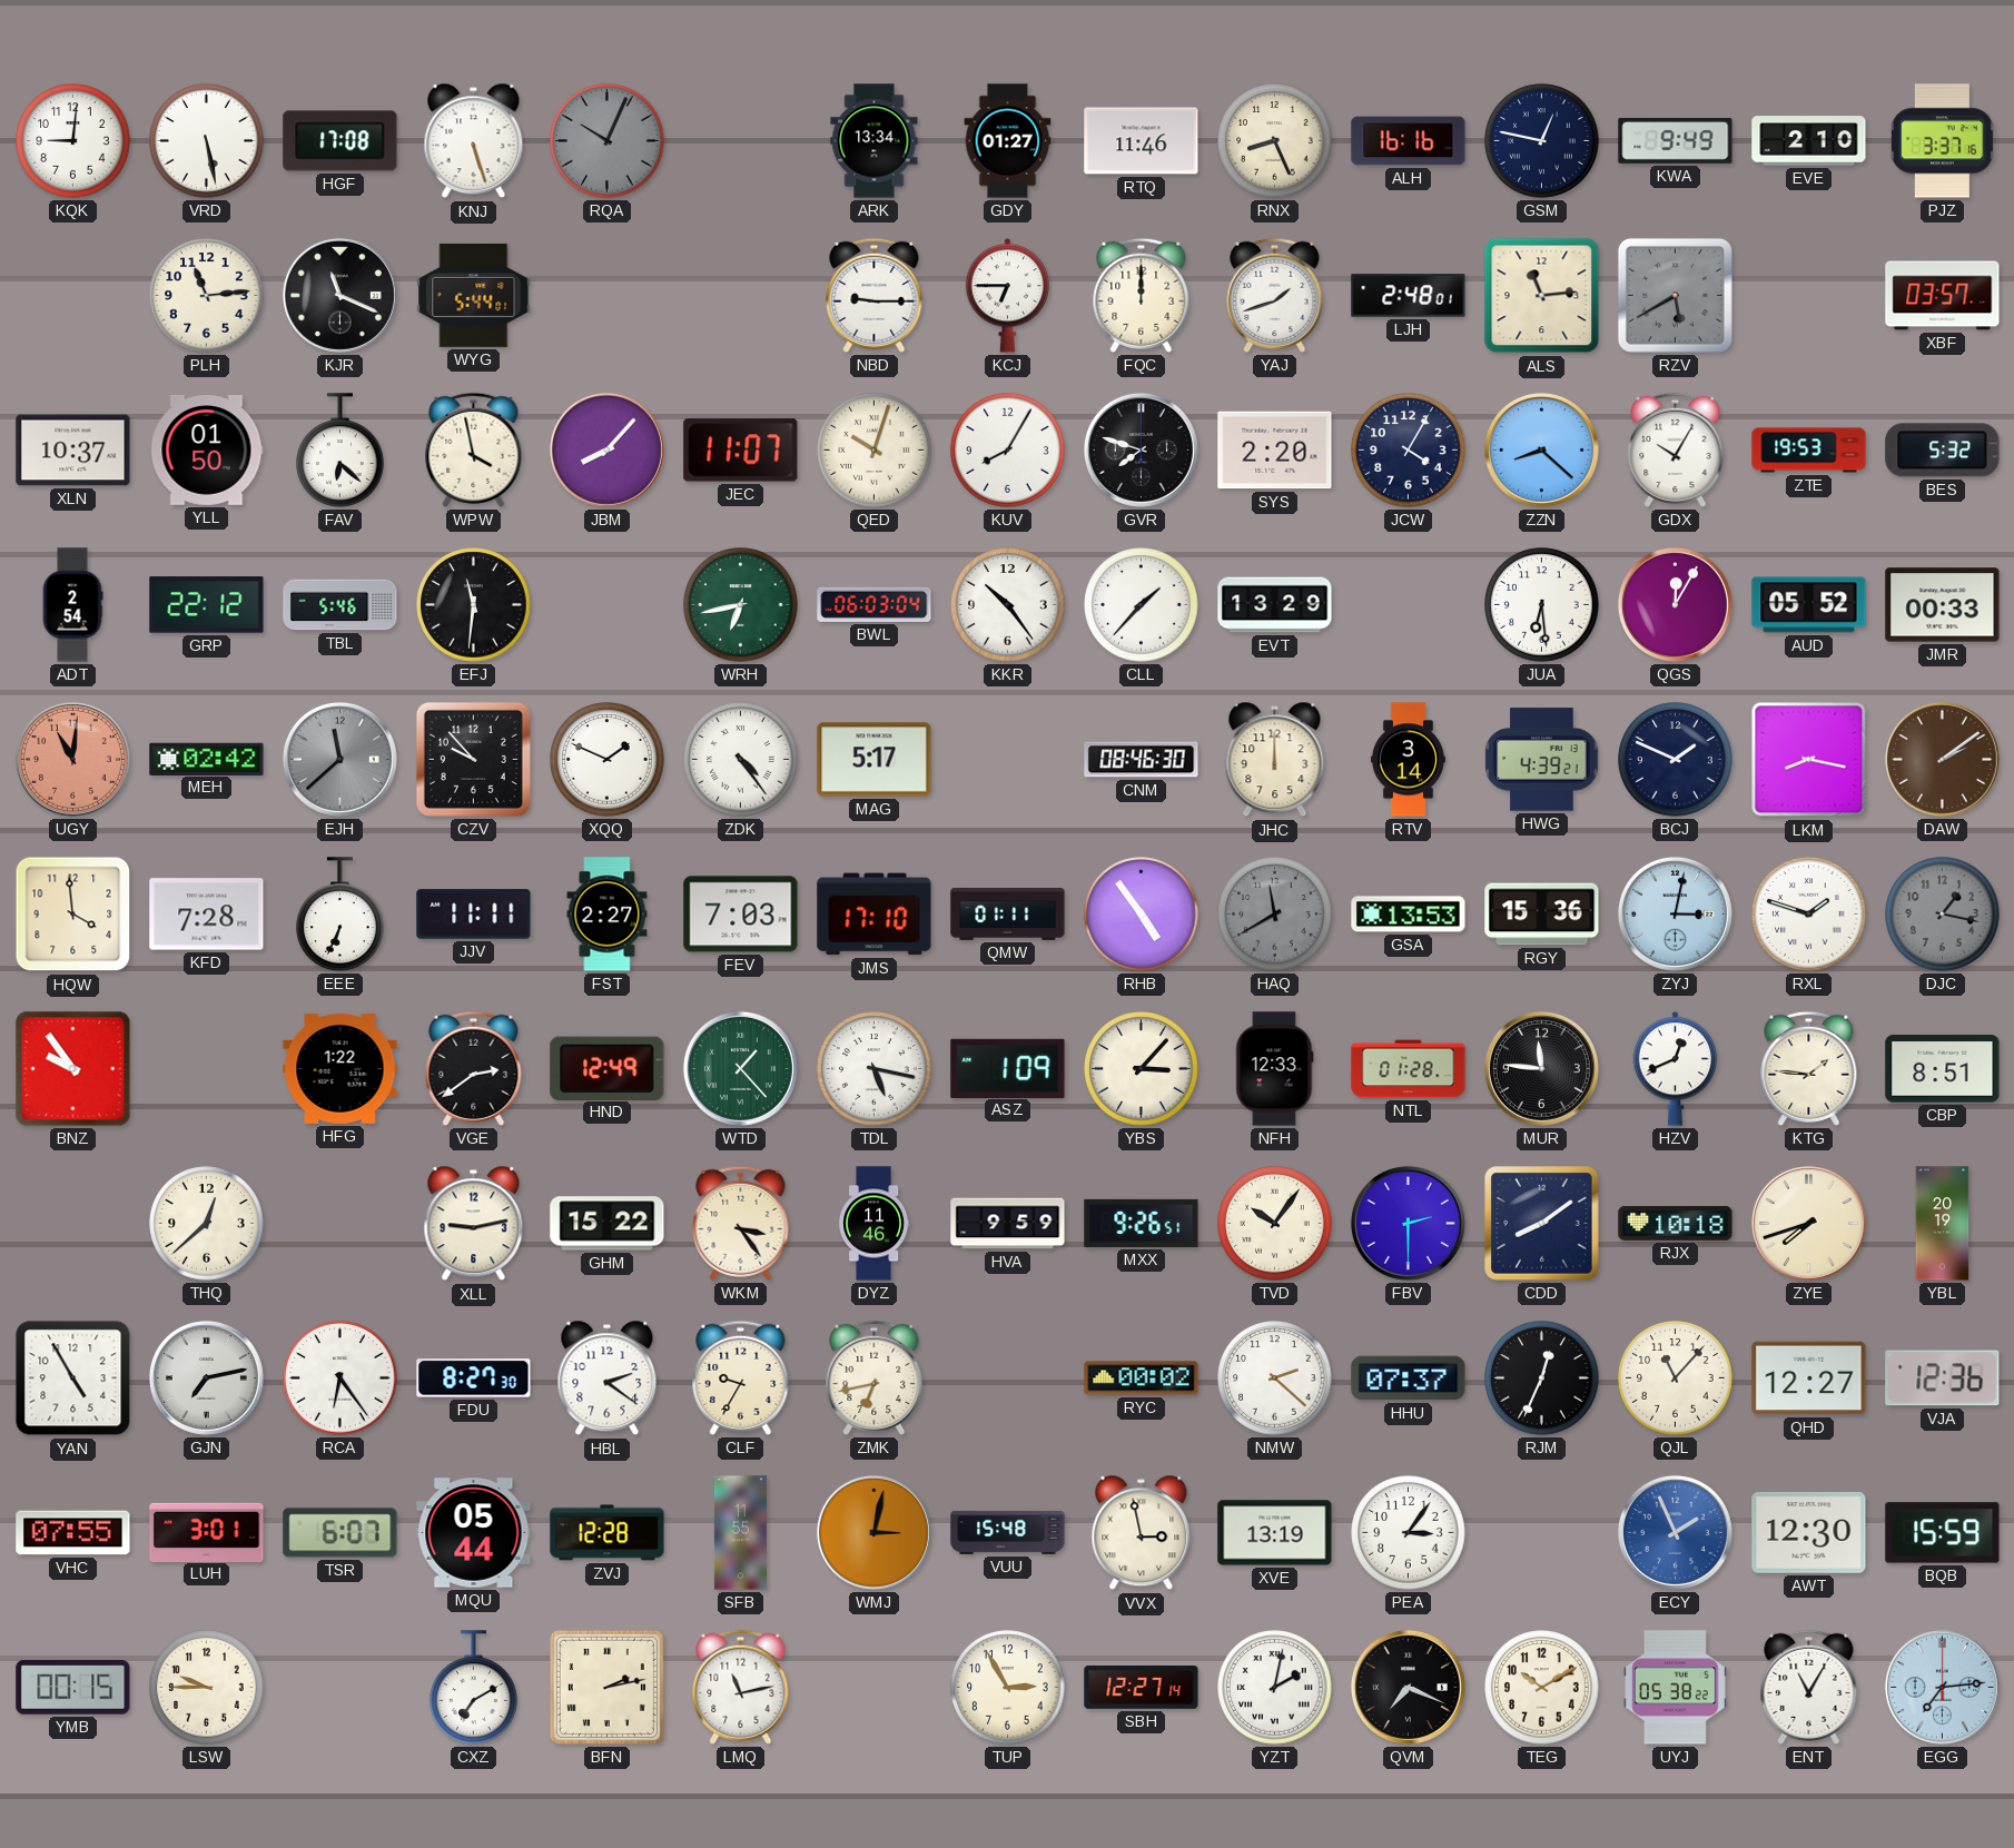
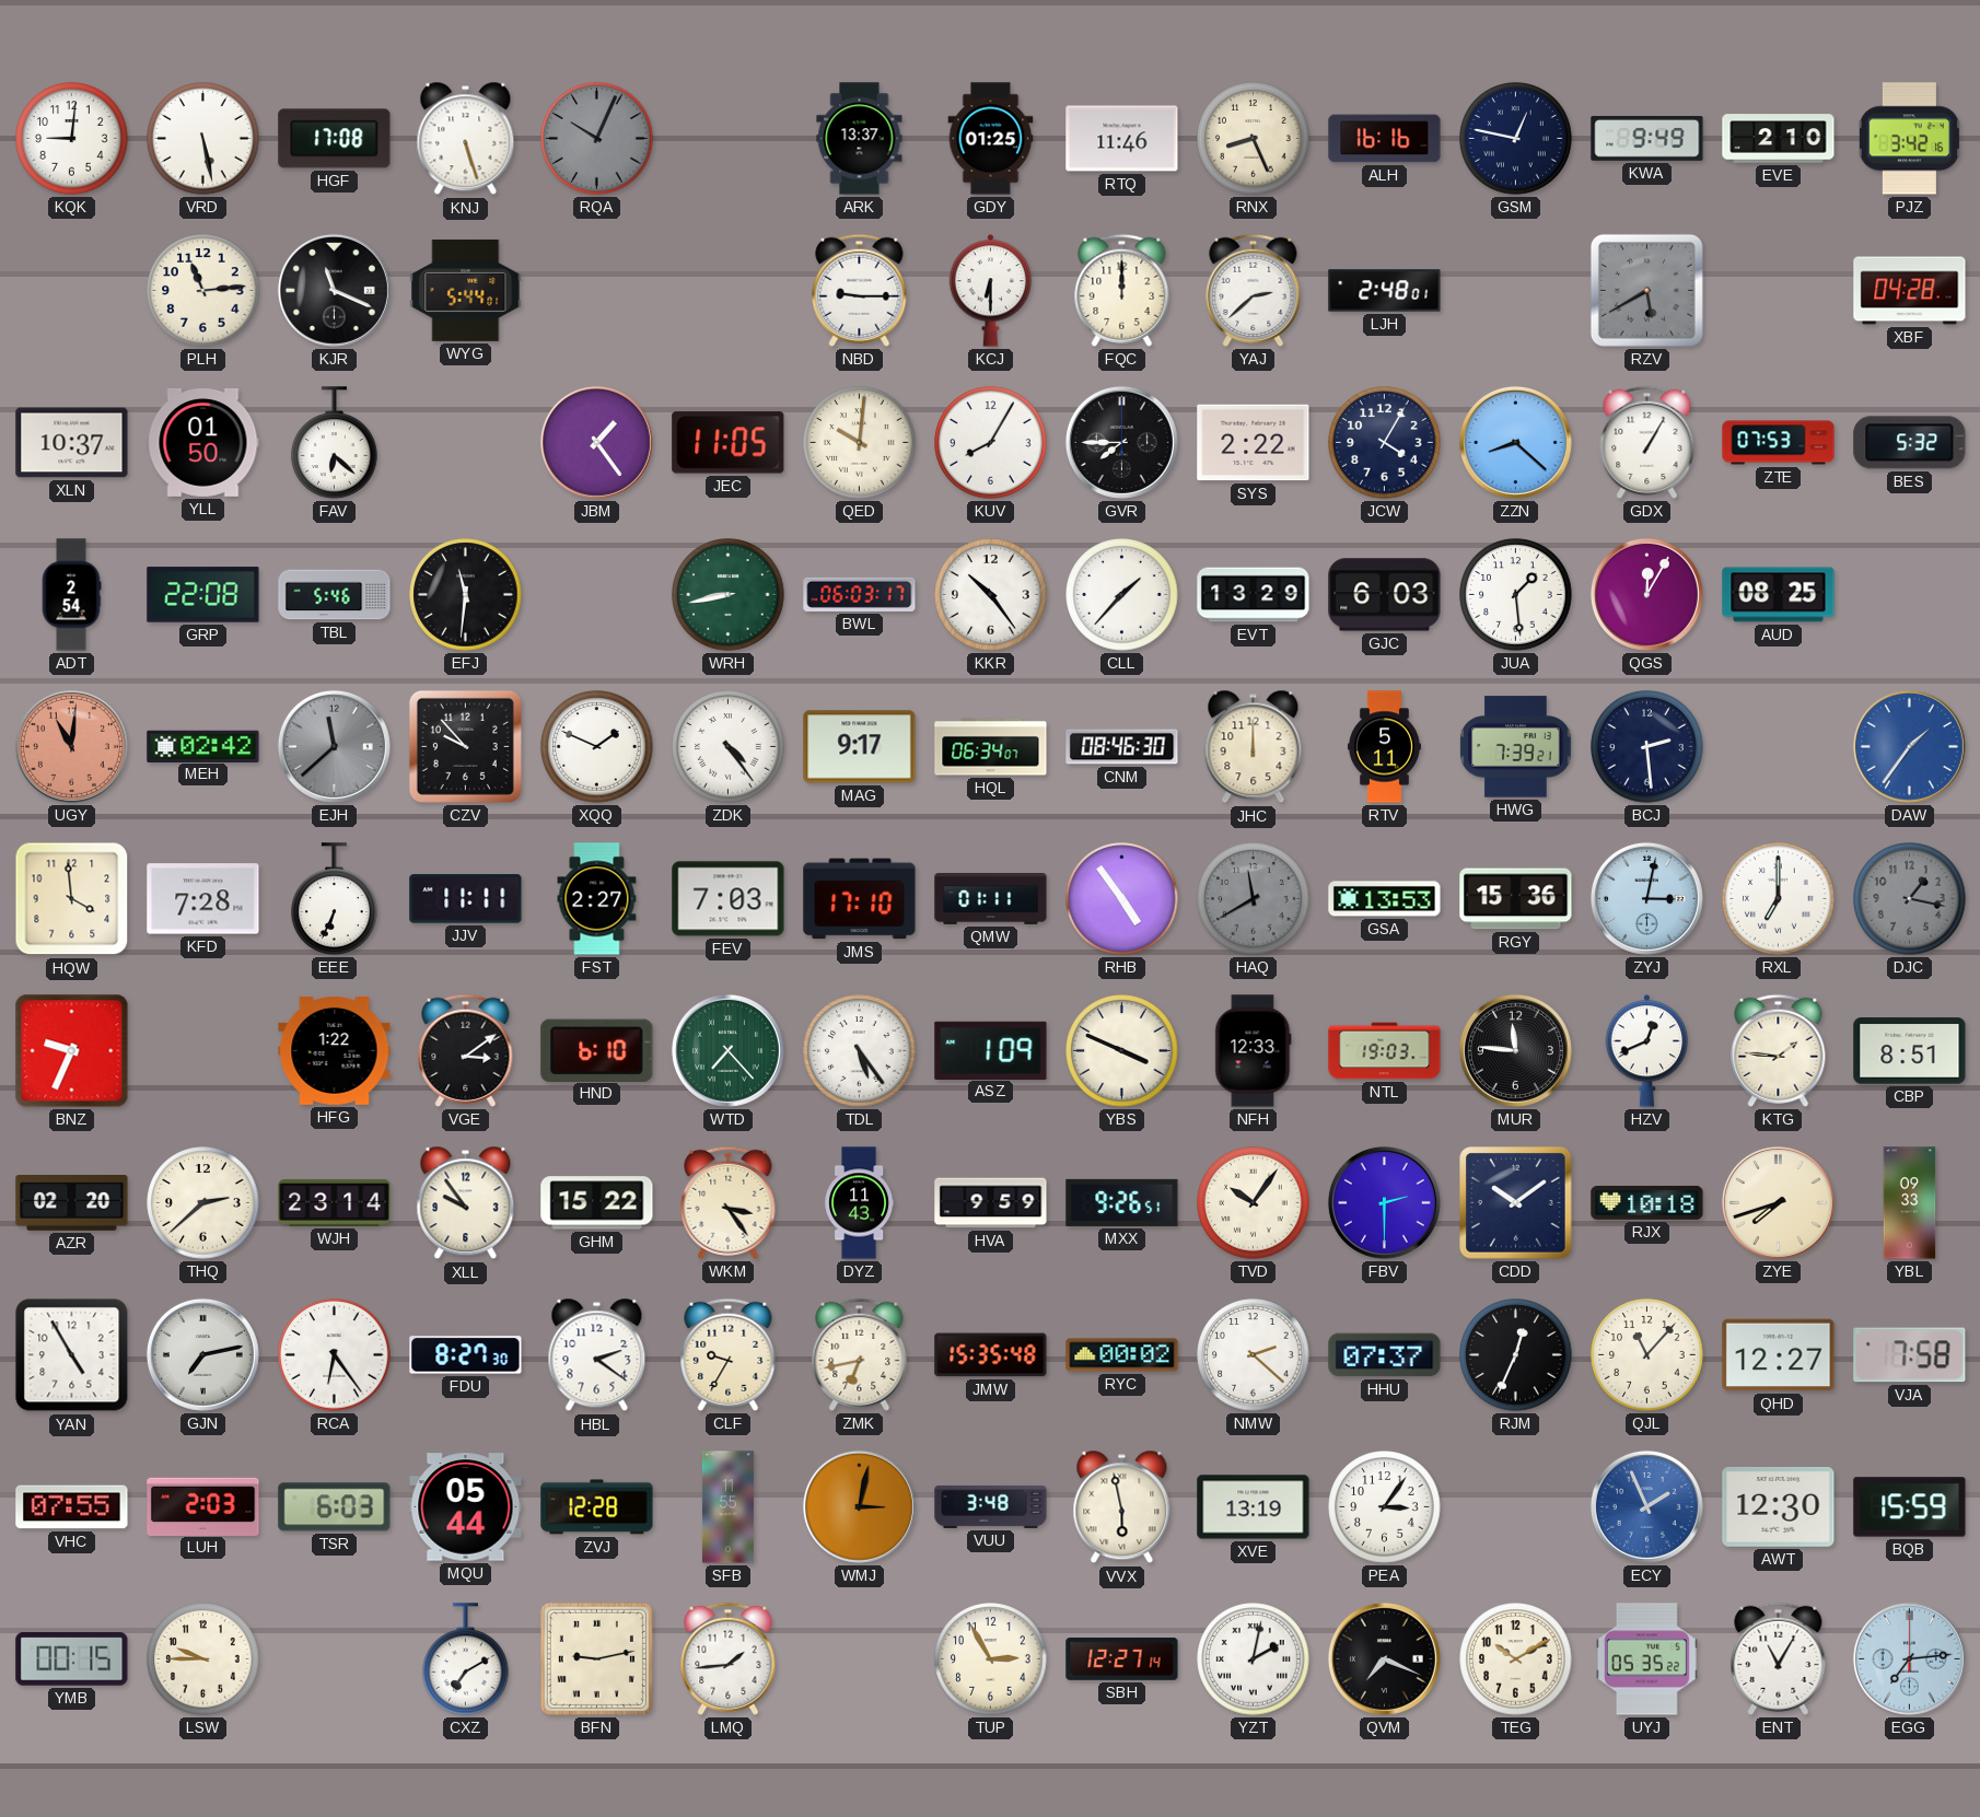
ARK: 13:34 -> 13:37 (860, 139)
GDY: 01:27 -> 01:25 (991, 139)
PJZ: 3:37 -> 3:42 (1909, 139)
KCJ: 6:45 -> 6:30 (991, 291)
YAJ: 1:42 -> 2:38 (1254, 290)
ALS: 11:14 -> none (1542, 296)
XBF: 03:57 -> 04:28 (1910, 291)
WPW: 3:58 -> none (474, 449)
JBM: 8:07 -> 1:24 (596, 442)
JEC: 11:07 -> 11:05 (729, 443)
QED: 10:03 -> 10:01 (860, 443)
GVR: 7:48 -> 7:45 (1121, 442)
SYS: 2:20 -> 2:22 (1254, 443)
GDX: 10:05 -> 1:05 (1647, 442)
ZTE: 19:53 -> 07:53 (1779, 443)
GRP: 22:12 -> 22:08 (203, 595)
WRH: 6:43 -> 8:43 (729, 595)
BWL: 06:03:04 -> 06:03:17 (860, 594)
GJC: none -> 6:03 (1385, 595)
JUA: 6:29 -> 1:29 (1516, 595)
AUD: 05:52 -> 08:25 (1779, 595)
JMR: 00:33 -> none (1943, 605)
MAG: 5:17 -> 9:17 (860, 747)
HQL: none -> 06:34 (991, 747)
RTV: 3:14 -> 5:11 (1384, 747)
HWG: 4:39 -> 7:39 (1516, 747)
BCJ: 1:49 -> 2:29 (1647, 747)
LKM: 8:17 -> none (1809, 760)
DAW: 2:09 -> 1:36 (1909, 746)
DAW dial: brown -> blue (1909, 746)
RXL: 1:48 -> 7:00 (1779, 899)
BNZ: 9:54 -> 9:34 (72, 1051)
VGE: 2:39 -> 3:09 (466, 1050)
HND: 12:49 -> 6:10 (597, 1050)
WTD: 1:23 -> 7:23 (727, 1050)
TDL: 5:17 -> 5:24 (860, 1051)
YBS: 3:07 -> 3:49 (1122, 1051)
NTL: 01:28 -> 19:03 (1385, 1051)
AZR: none -> 02:20 (72, 1203)
THQ: 12:38 -> 2:38 (203, 1203)
WJH: none -> 23:14 (335, 1202)
XLL: 9:13 -> 9:54 (466, 1203)
DYZ: 11:46 -> 11:43 (860, 1203)
CDD: 8:09 -> 10:09 (1516, 1203)
YBL: 20:19 -> 09:33 (1910, 1203)
JMW: none -> 15:35 (991, 1355)
VJA: 12:36 -> 7:58 (1910, 1355)
LUH: 3:01 -> 2:03 (203, 1506)
TSR: 6:07 -> 6:03 (335, 1507)
VUU: 15:48 -> 3:48 (991, 1506)
VVX: 2:58 -> 5:58 (1122, 1507)
BFN: 2:13 -> 9:13 (596, 1658)
LMQ: 11:13 -> 1:44 (729, 1658)
UYJ: 05:38 -> 05:35 (1646, 1659)
